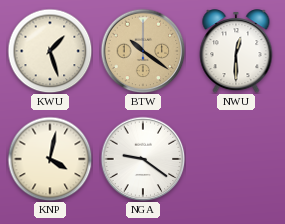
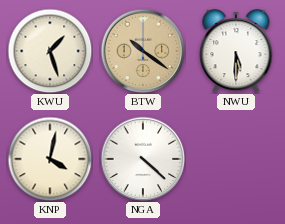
NWU: 12:30 -> 5:30 (236, 51)
NGA: 9:21 -> 4:22 (143, 159)
